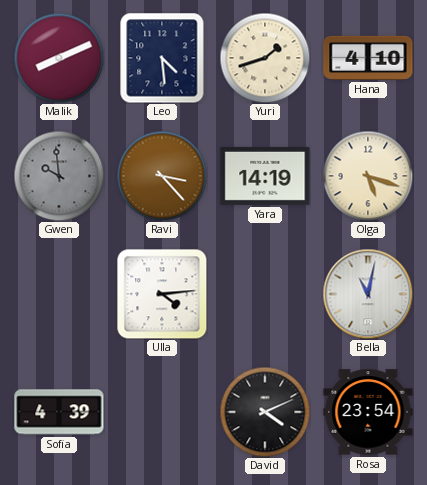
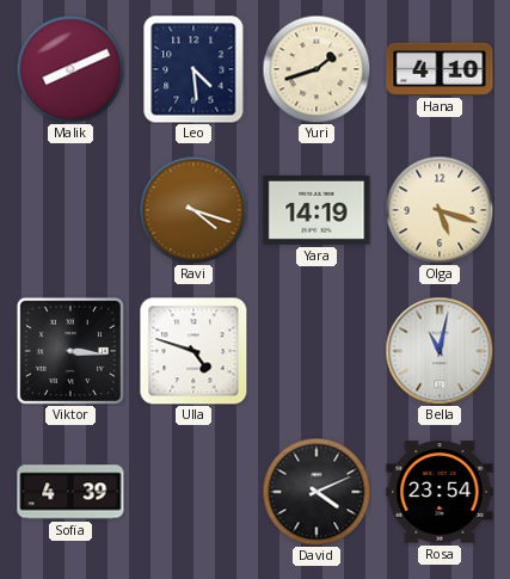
Gwen: 9:59 -> none (59, 176)
Ravi: 3:23 -> 4:18 (193, 210)
Viktor: none -> 3:16 (70, 351)
Ulla: 4:14 -> 4:48 (193, 351)
